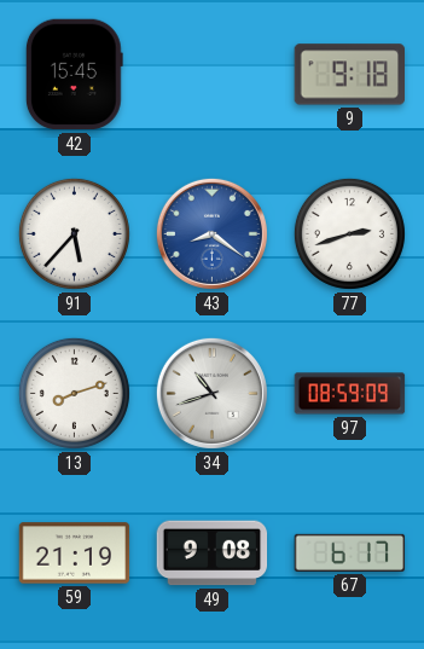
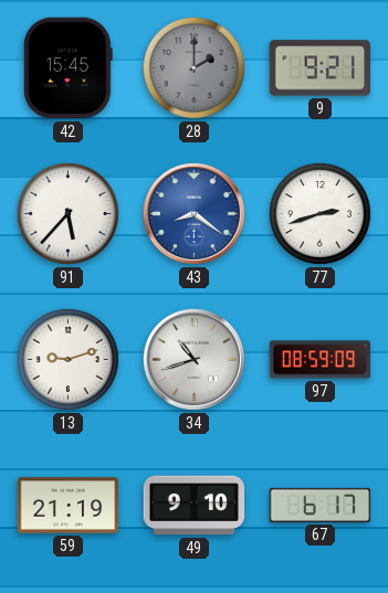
28: none -> 2:00 (193, 67)
9: 9:18 -> 9:21 (321, 68)
13: 8:12 -> 9:12 (67, 359)
49: 9:08 -> 9:10 (195, 506)
